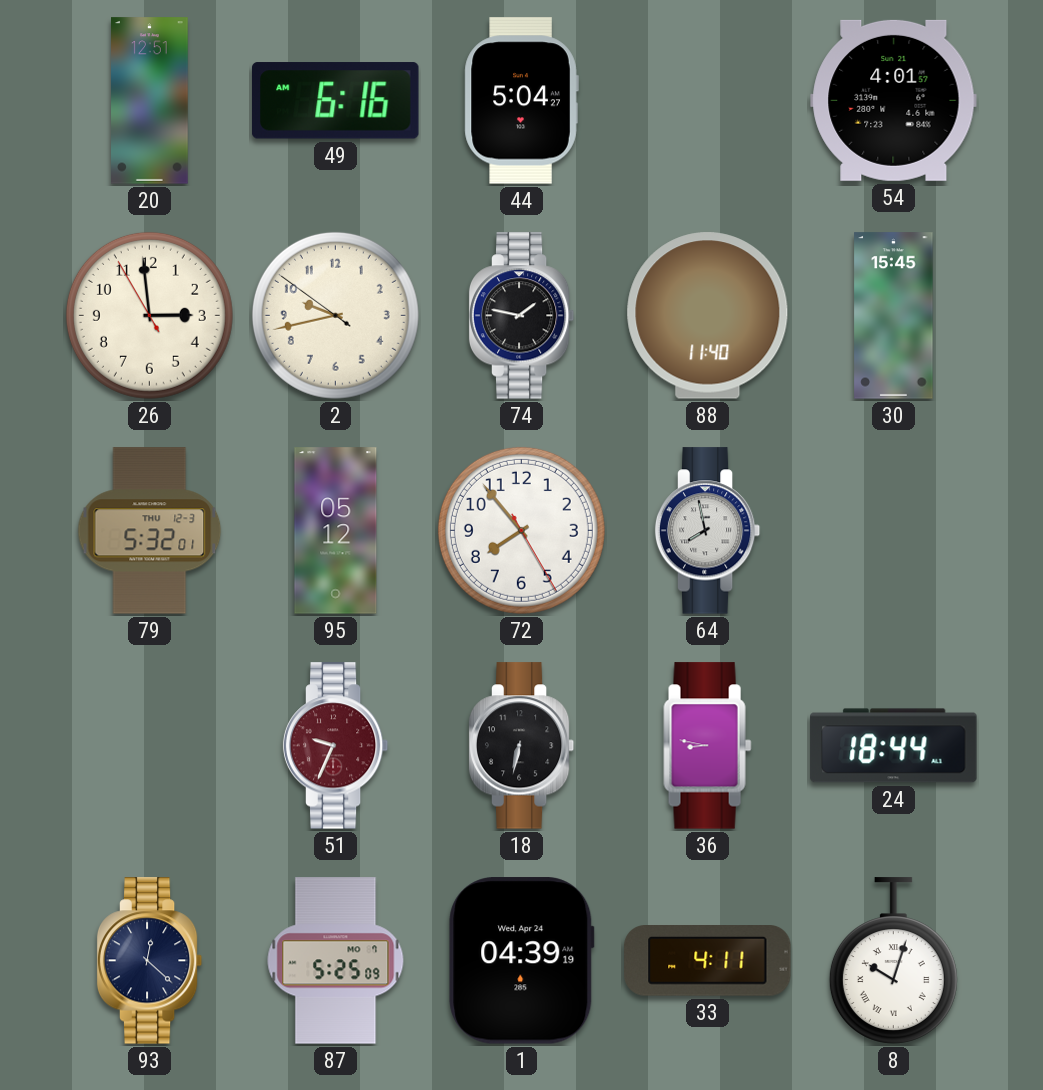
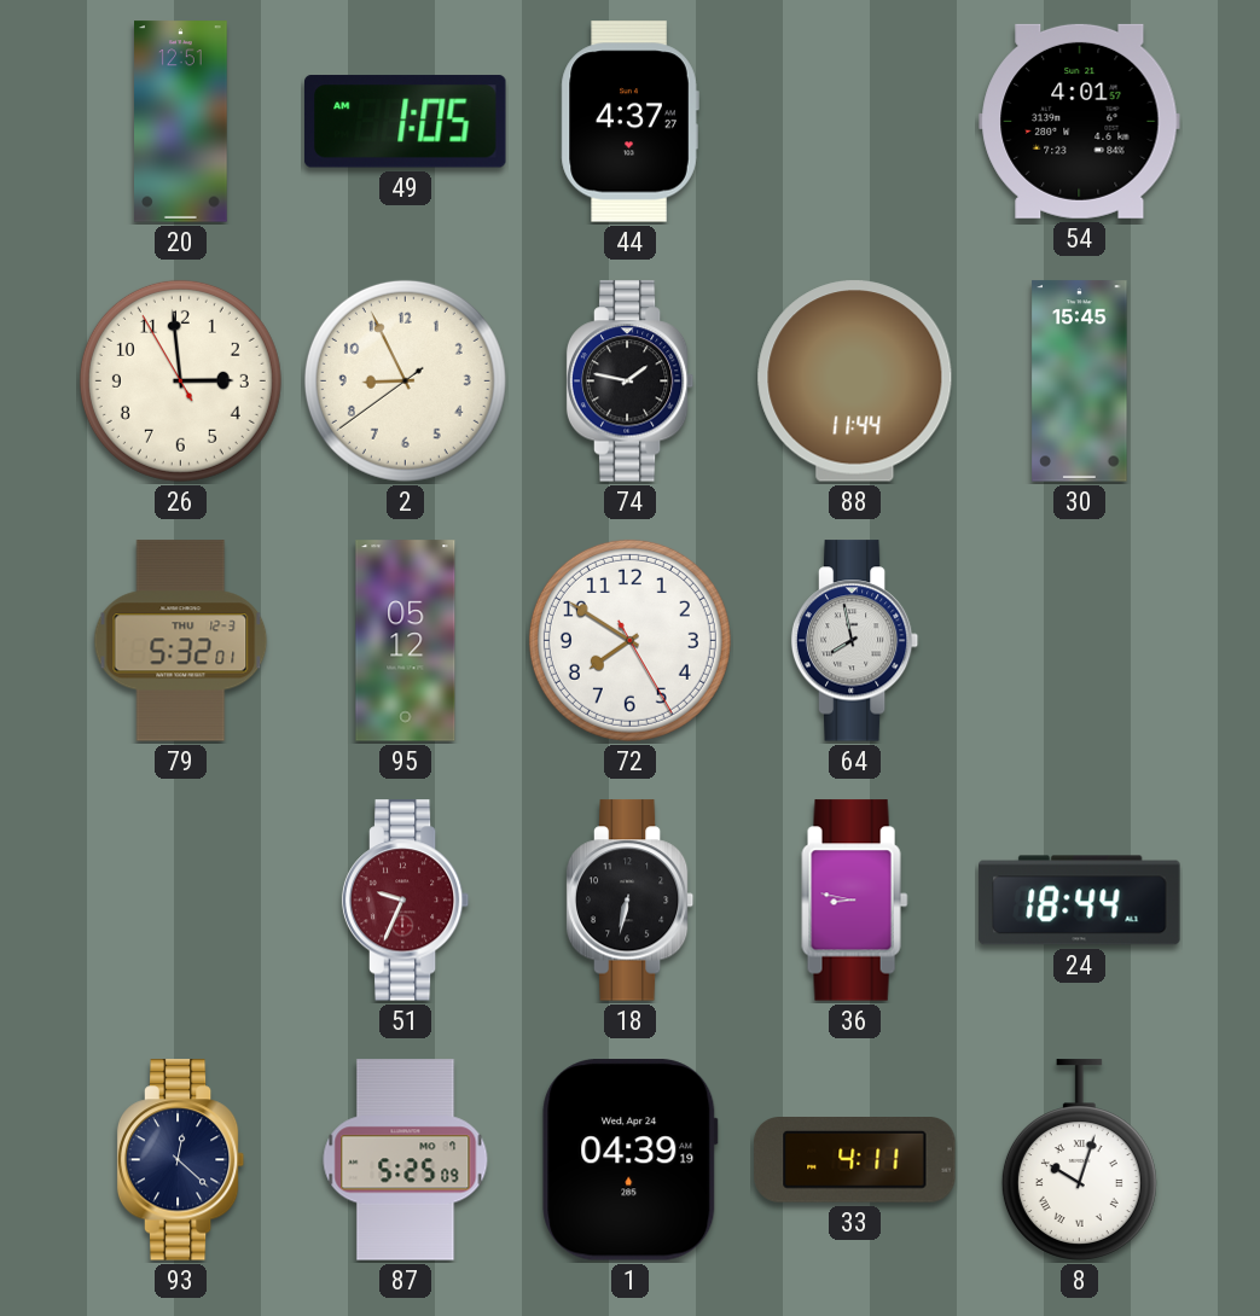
49: 6:16 -> 1:05 (406, 122)
44: 5:04 -> 4:37 (629, 122)
2: 9:42 -> 8:55 (405, 380)
88: 11:40 -> 11:44 (855, 382)
72: 7:53 -> 7:50 (629, 640)
